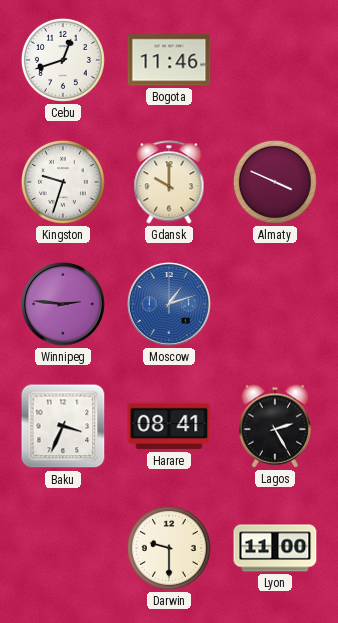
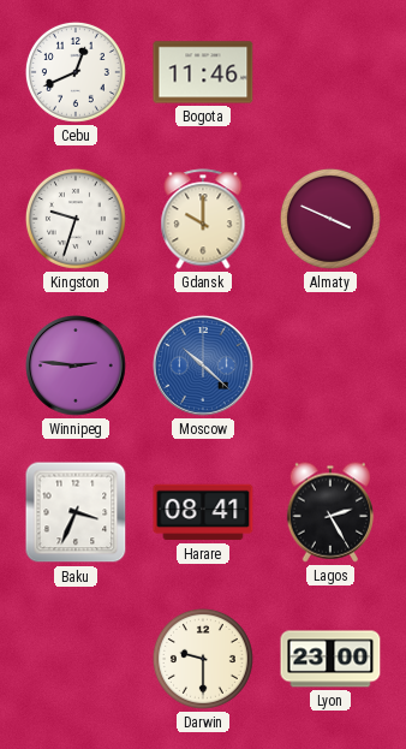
Cebu: 12:42 -> 12:41 (76, 72)
Moscow: 1:12 -> 10:22 (204, 367)
Lyon: 11:00 -> 23:00 (330, 659)
